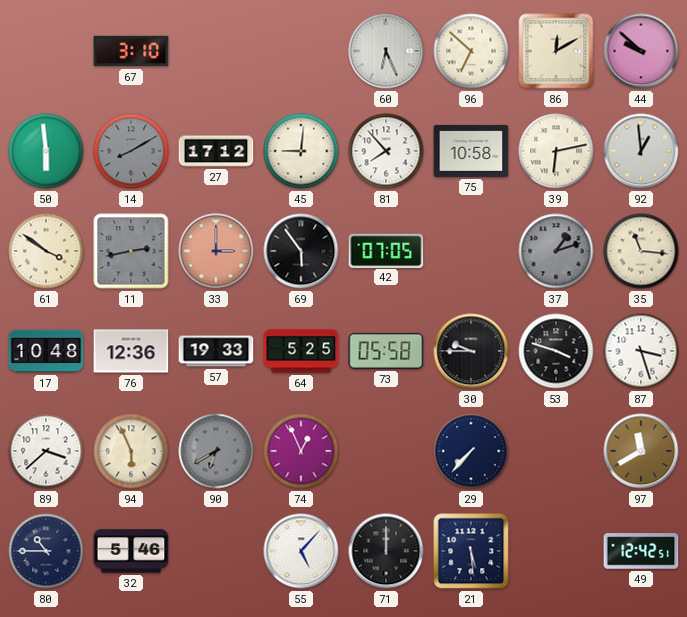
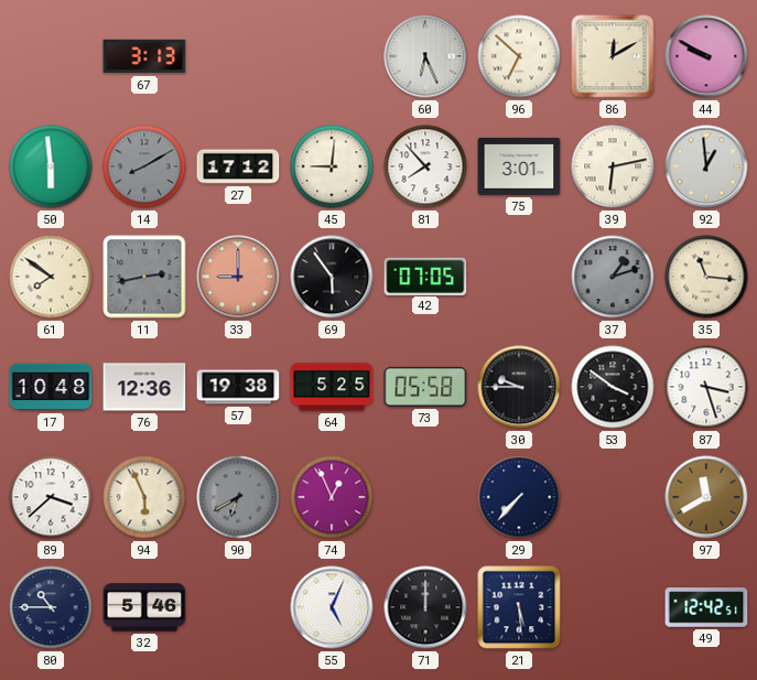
67: 3:10 -> 3:13 (144, 56)
44: 9:52 -> 9:50 (706, 56)
75: 10:58 -> 3:01 (519, 166)
61: 3:51 -> 7:51 (51, 277)
33: 3:00 -> 9:00 (238, 277)
57: 19:33 -> 19:38 (238, 387)
53: 3:48 -> 3:51 (613, 387)
55: 5:07 -> 5:04 (332, 607)
